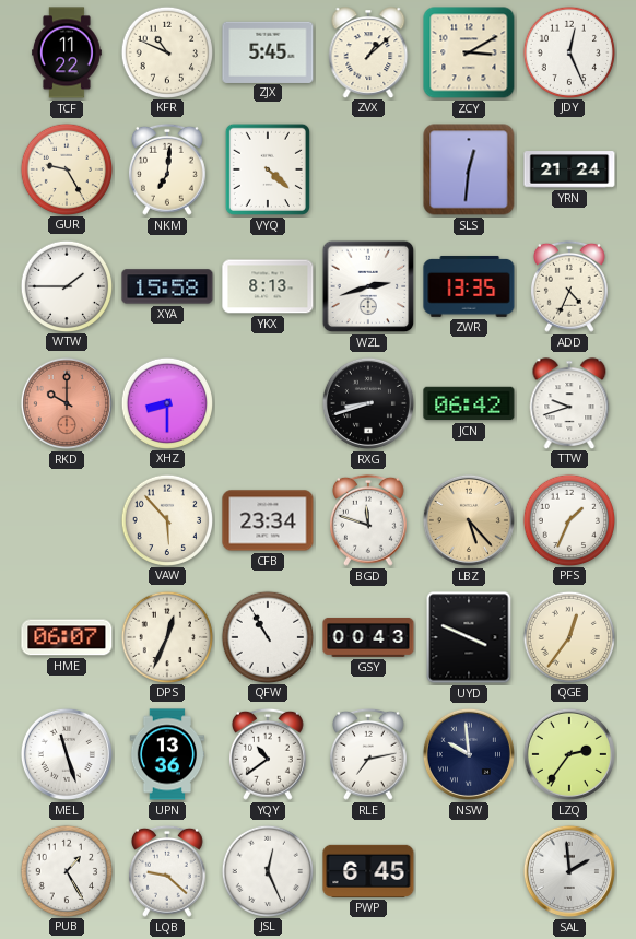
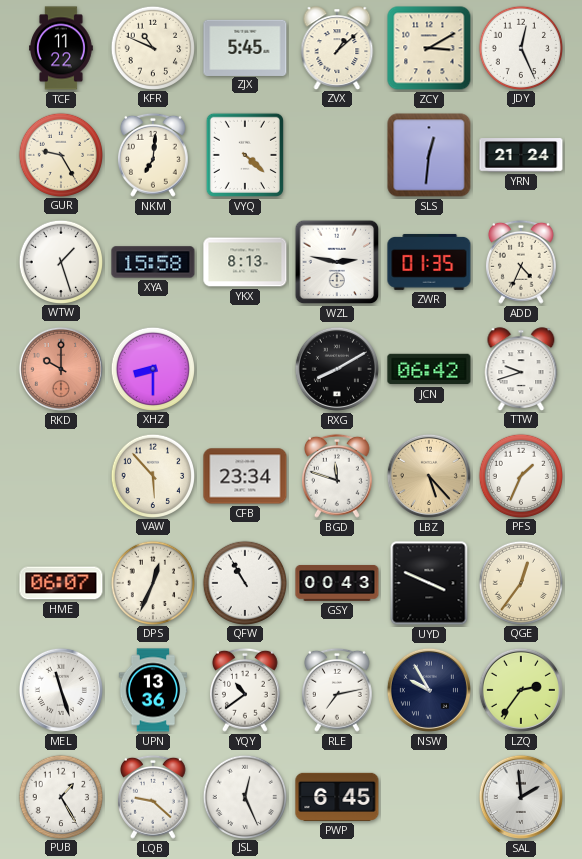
WTW: 1:45 -> 1:27 (60, 261)
WZL: 2:42 -> 2:47 (337, 262)
ZWR: 13:35 -> 01:35 (429, 262)
RXG: 8:42 -> 8:10 (337, 369)
NSW: 9:59 -> 9:55 (429, 690)
